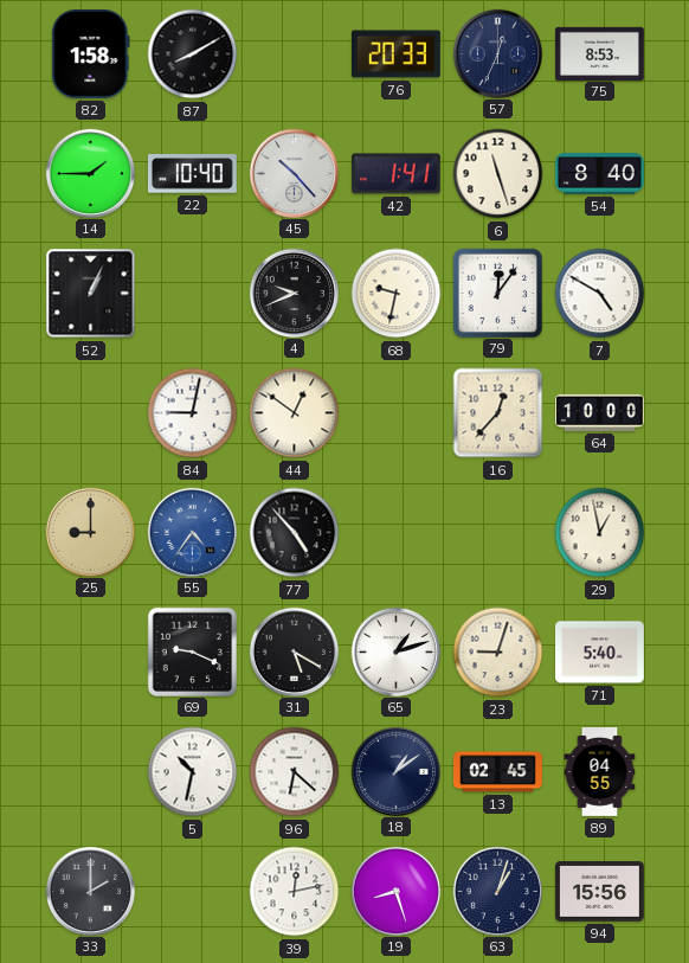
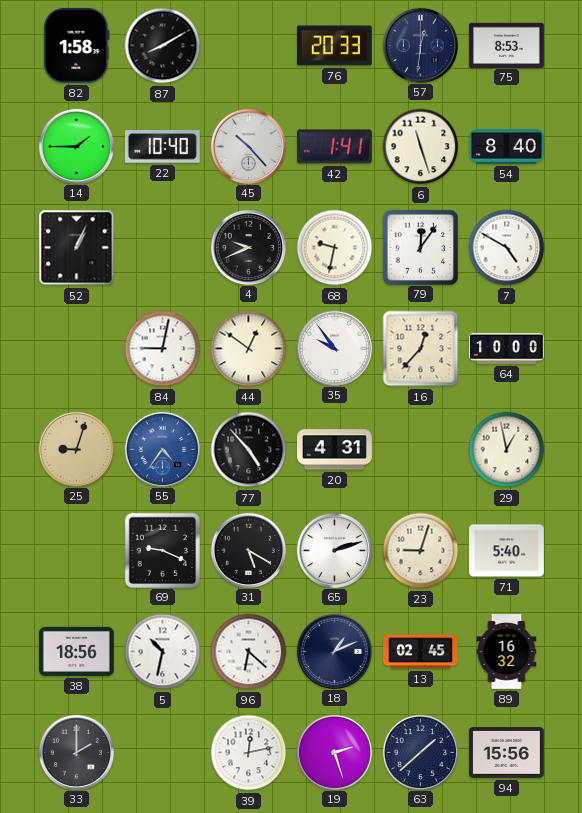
57: 12:34 -> 12:31 (420, 45)
35: none -> 9:54 (334, 348)
25: 9:00 -> 9:03 (76, 449)
20: none -> 4:31 (335, 450)
65: 1:12 -> 2:12 (334, 550)
38: none -> 18:56 (77, 651)
18: 1:09 -> 1:11 (334, 651)
89: 04:55 -> 16:32 (507, 652)
19: 8:27 -> 2:27 (334, 752)
63: 1:03 -> 1:38 (420, 752)
